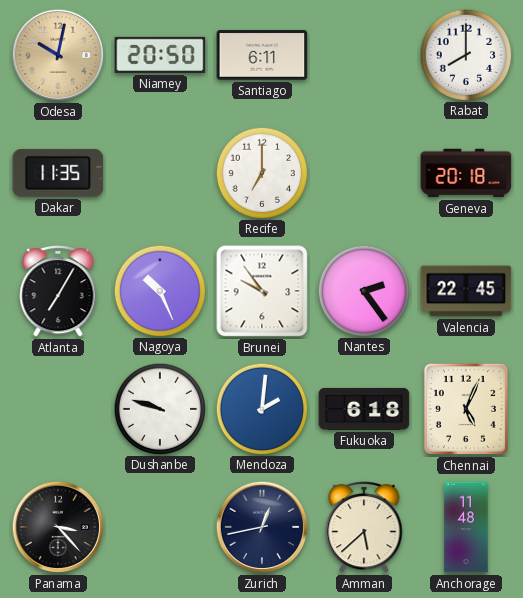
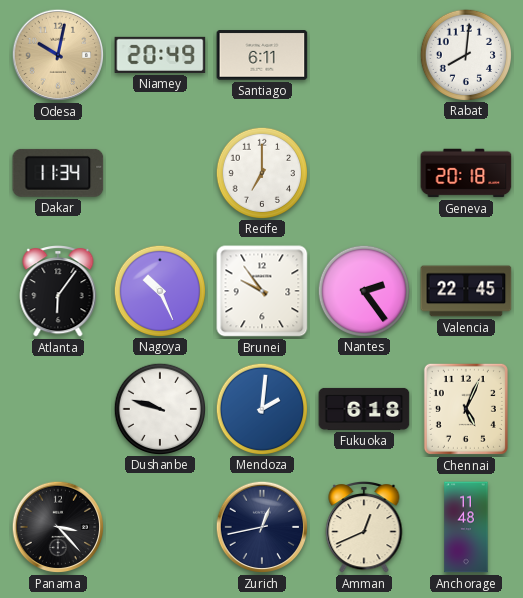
Niamey: 20:50 -> 20:49 (160, 55)
Rabat: 8:00 -> 8:01 (465, 54)
Dakar: 11:35 -> 11:34 (58, 173)
Atlanta: 7:05 -> 6:06 (58, 292)
Amman: 5:38 -> 12:41 (364, 528)
